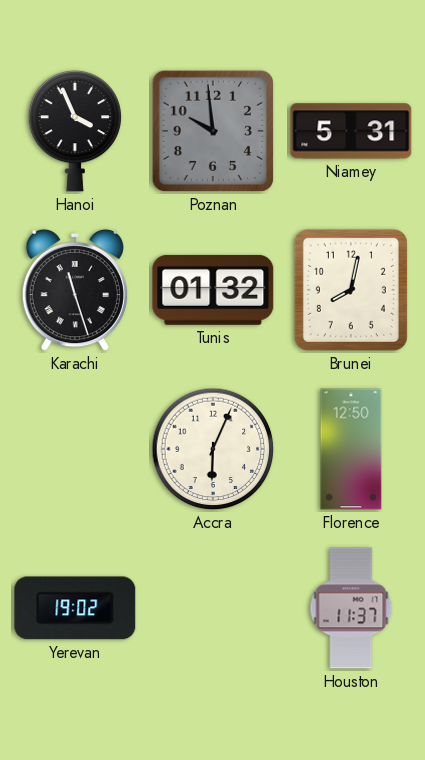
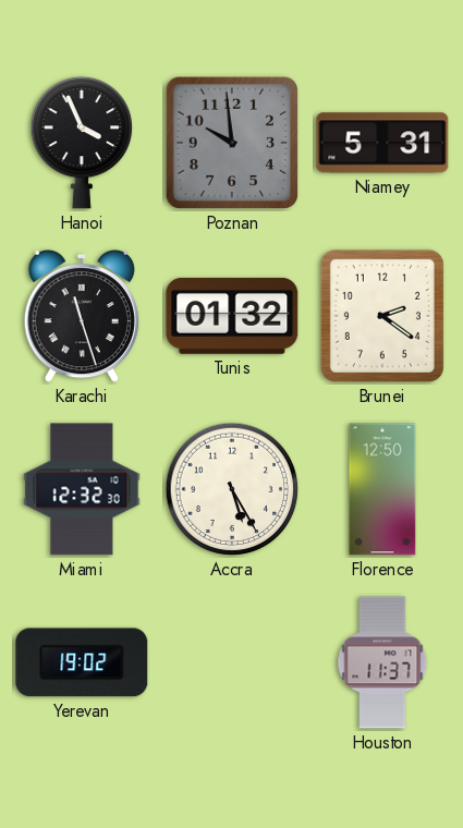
Brunei: 8:02 -> 2:21 (382, 316)
Miami: none -> 12:32 (82, 489)
Accra: 6:04 -> 5:25 (232, 489)
